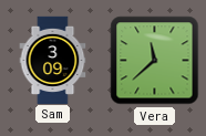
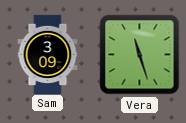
Vera: 11:38 -> 11:27 (140, 55)
